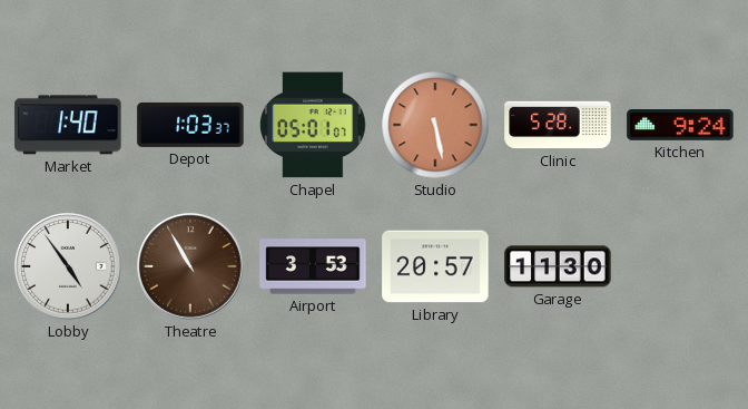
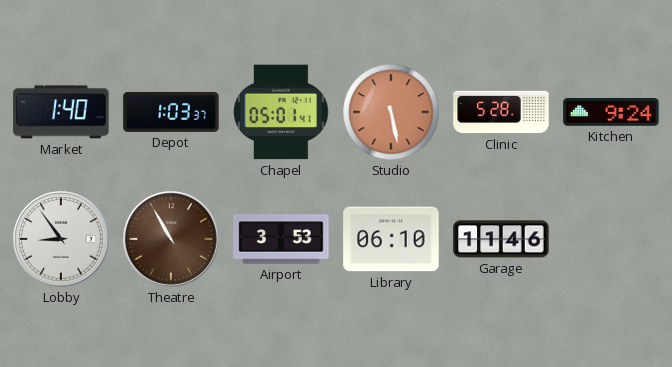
Chapel: 05:01:07 -> 05:01:41 (281, 112)
Lobby: 4:54 -> 8:54 (61, 239)
Library: 20:57 -> 06:10 (391, 239)
Garage: 11:30 -> 11:46 (501, 239)
